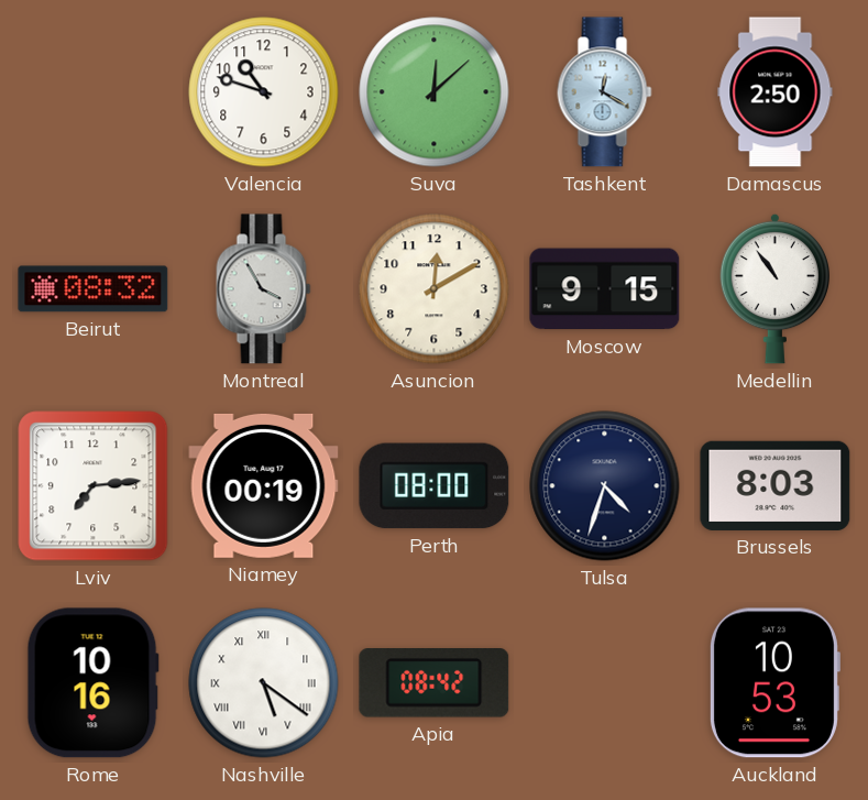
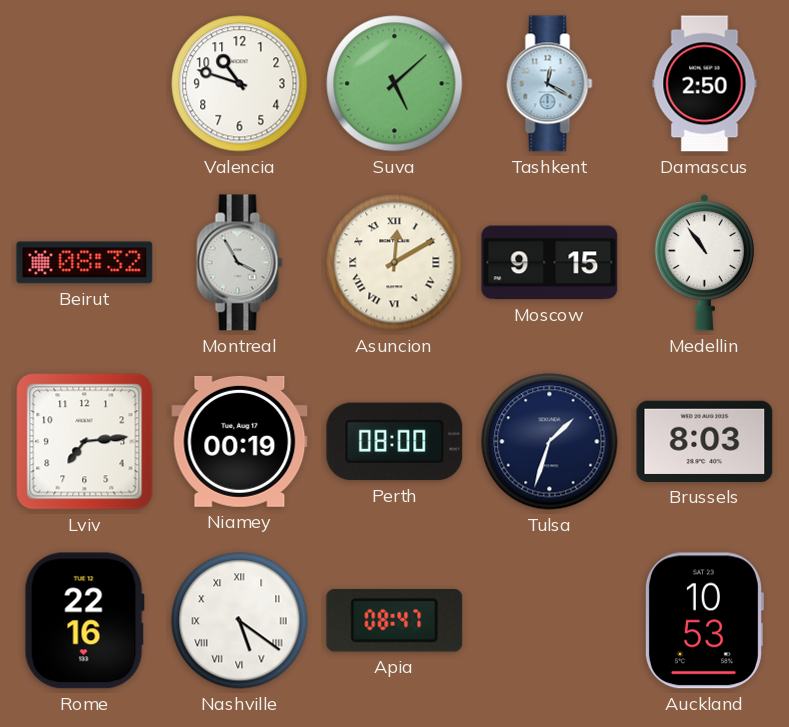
Suva: 12:08 -> 5:08 (395, 84)
Asuncion numerals: Arabic -> Roman (395, 263)
Tulsa: 4:33 -> 1:33 (550, 442)
Rome: 10:16 -> 22:16 (84, 621)
Apia: 08:42 -> 08:47 (395, 621)
